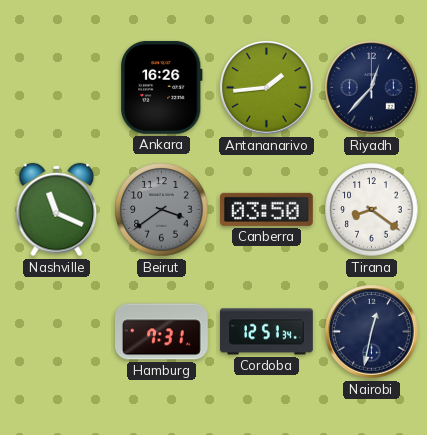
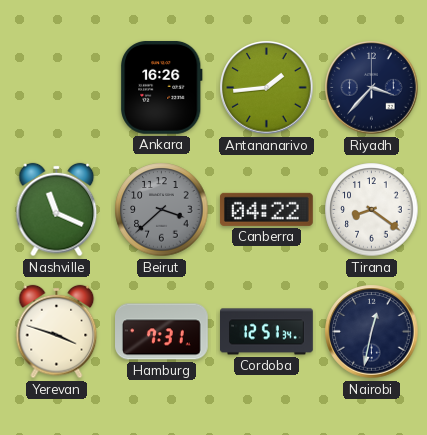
Riyadh: 12:37 -> 3:37 (372, 88)
Beirut: 3:39 -> 3:38 (162, 210)
Canberra: 03:50 -> 04:22 (266, 209)
Yerevan: none -> 3:48 (57, 332)
